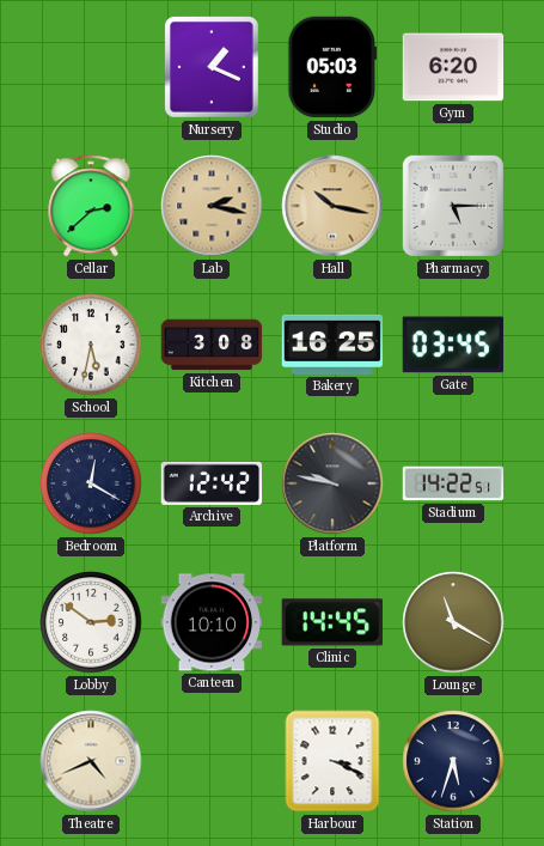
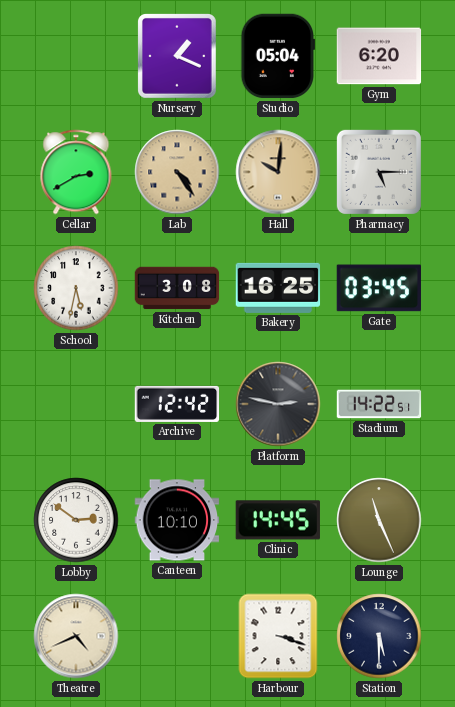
Studio: 05:03 -> 05:04 (278, 56)
Cellar: 2:38 -> 2:40 (76, 172)
Lab: 2:17 -> 4:24 (177, 172)
Hall: 10:17 -> 10:01 (278, 172)
Bedroom: 12:20 -> none (91, 483)
Platform: 9:47 -> 2:47 (278, 404)
Lounge: 11:20 -> 11:26 (379, 520)
Harbour: 3:19 -> 3:18 (278, 636)
Station: 5:33 -> 5:30 (379, 636)
